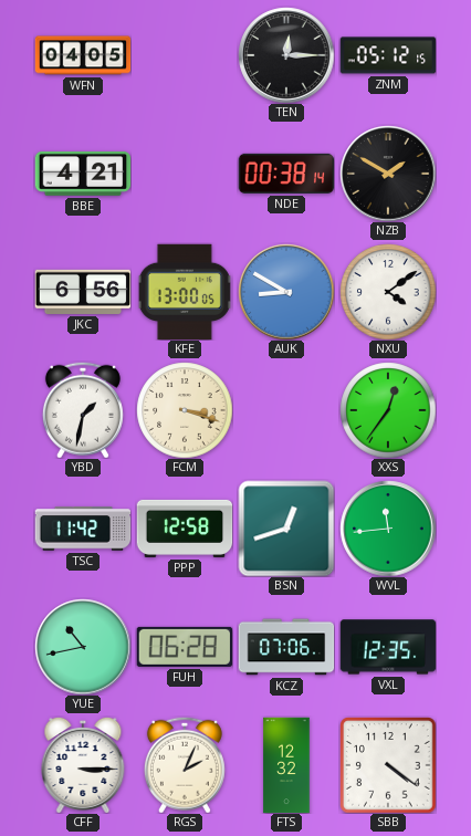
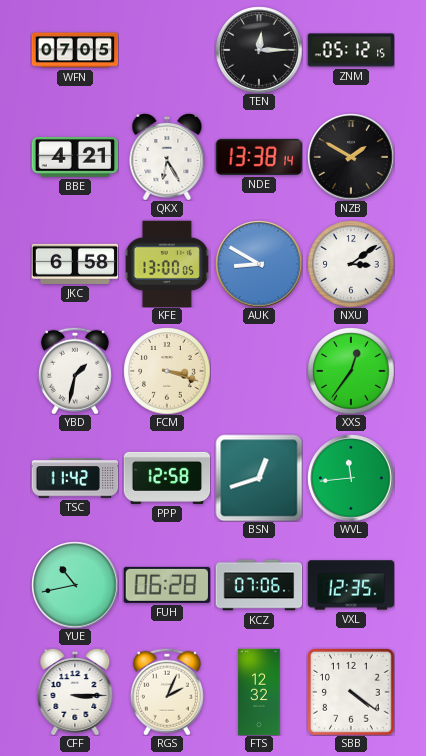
WFN: 04:05 -> 07:05 (75, 50)
QKX: none -> 6:25 (167, 157)
NDE: 00:38 -> 13:38 (259, 157)
JKC: 6:56 -> 6:58 (75, 264)
NXU: 4:09 -> 3:09 (351, 264)
